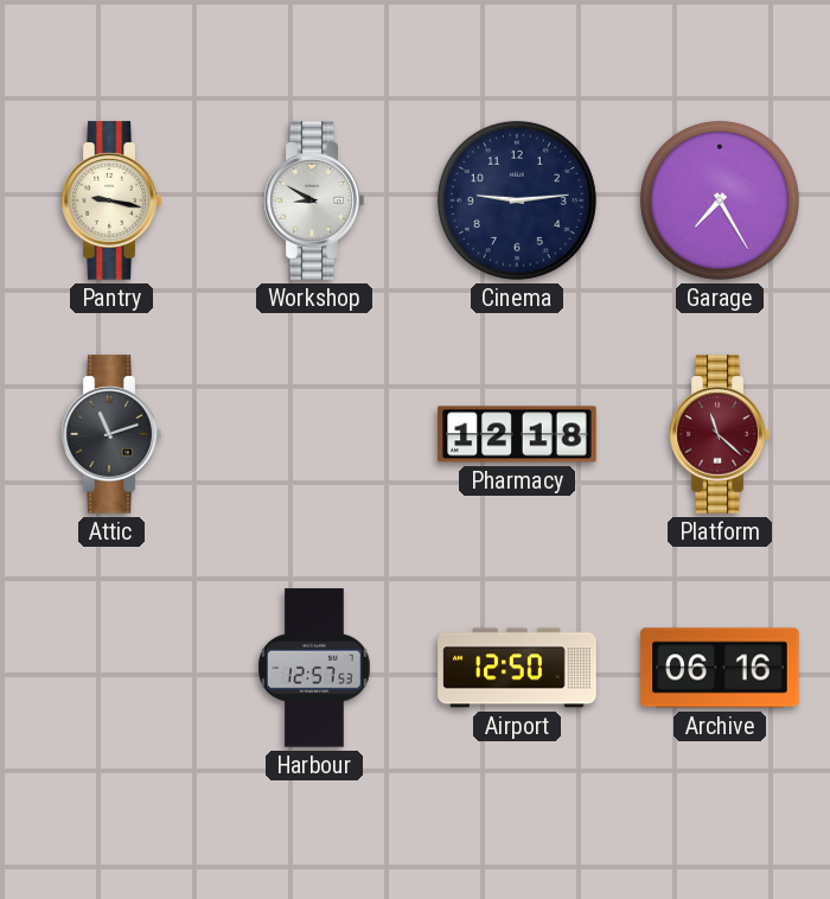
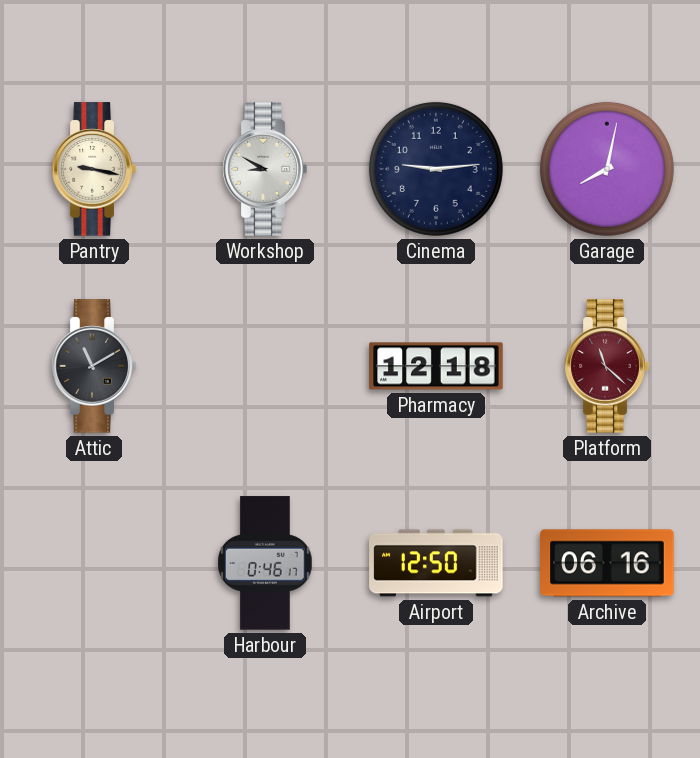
Garage: 7:25 -> 8:02 (607, 169)
Attic: 11:12 -> 11:10 (94, 366)
Harbour: 12:57 -> 0:46 (265, 563)
